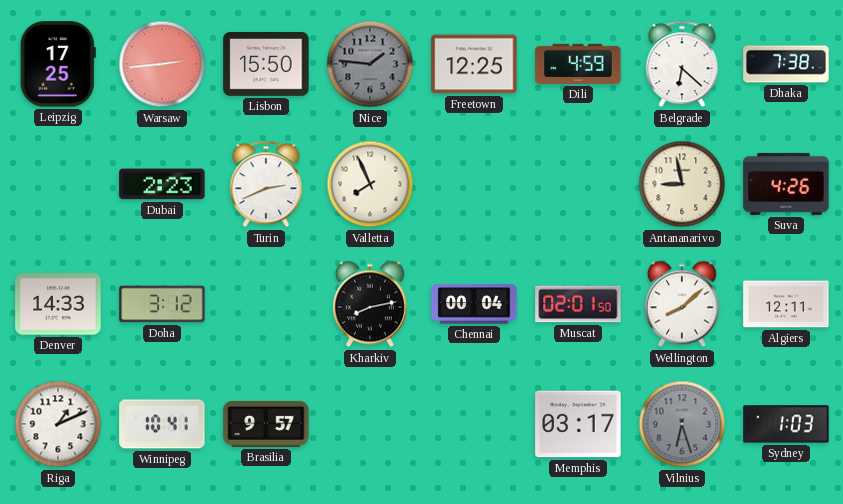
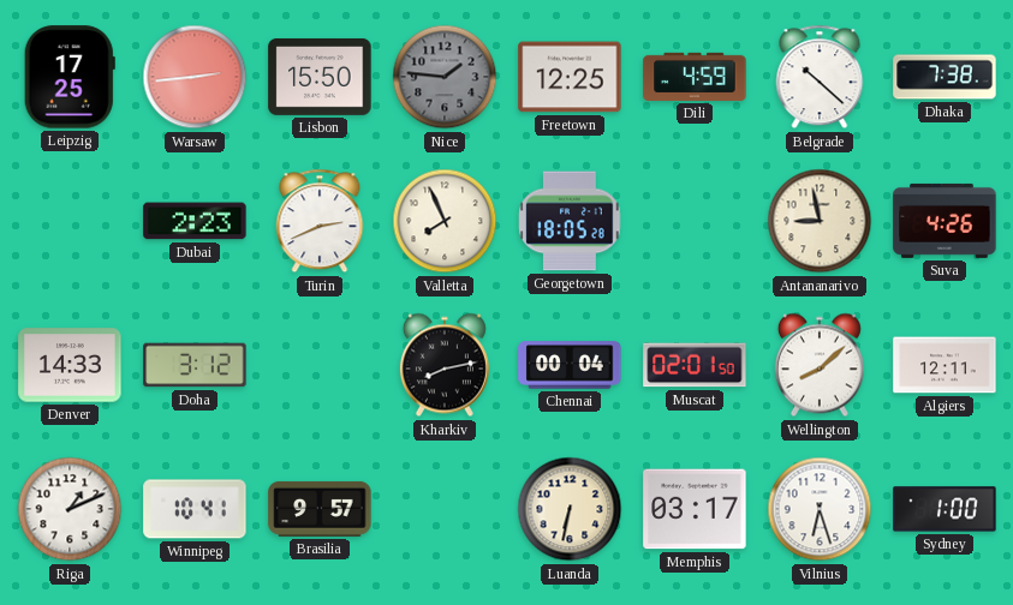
Belgrade: 6:22 -> 10:22 (820, 77)
Georgetown: none -> 18:05 (570, 221)
Luanda: none -> 6:32 (570, 509)
Vilnius dial: grey -> white (820, 509)
Sydney: 1:03 -> 1:00 (945, 509)
